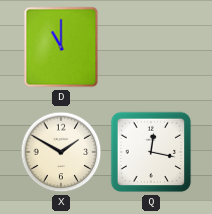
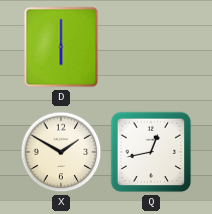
D: 11:00 -> 6:00 (61, 47)
Q: 12:17 -> 12:43 (151, 152)
